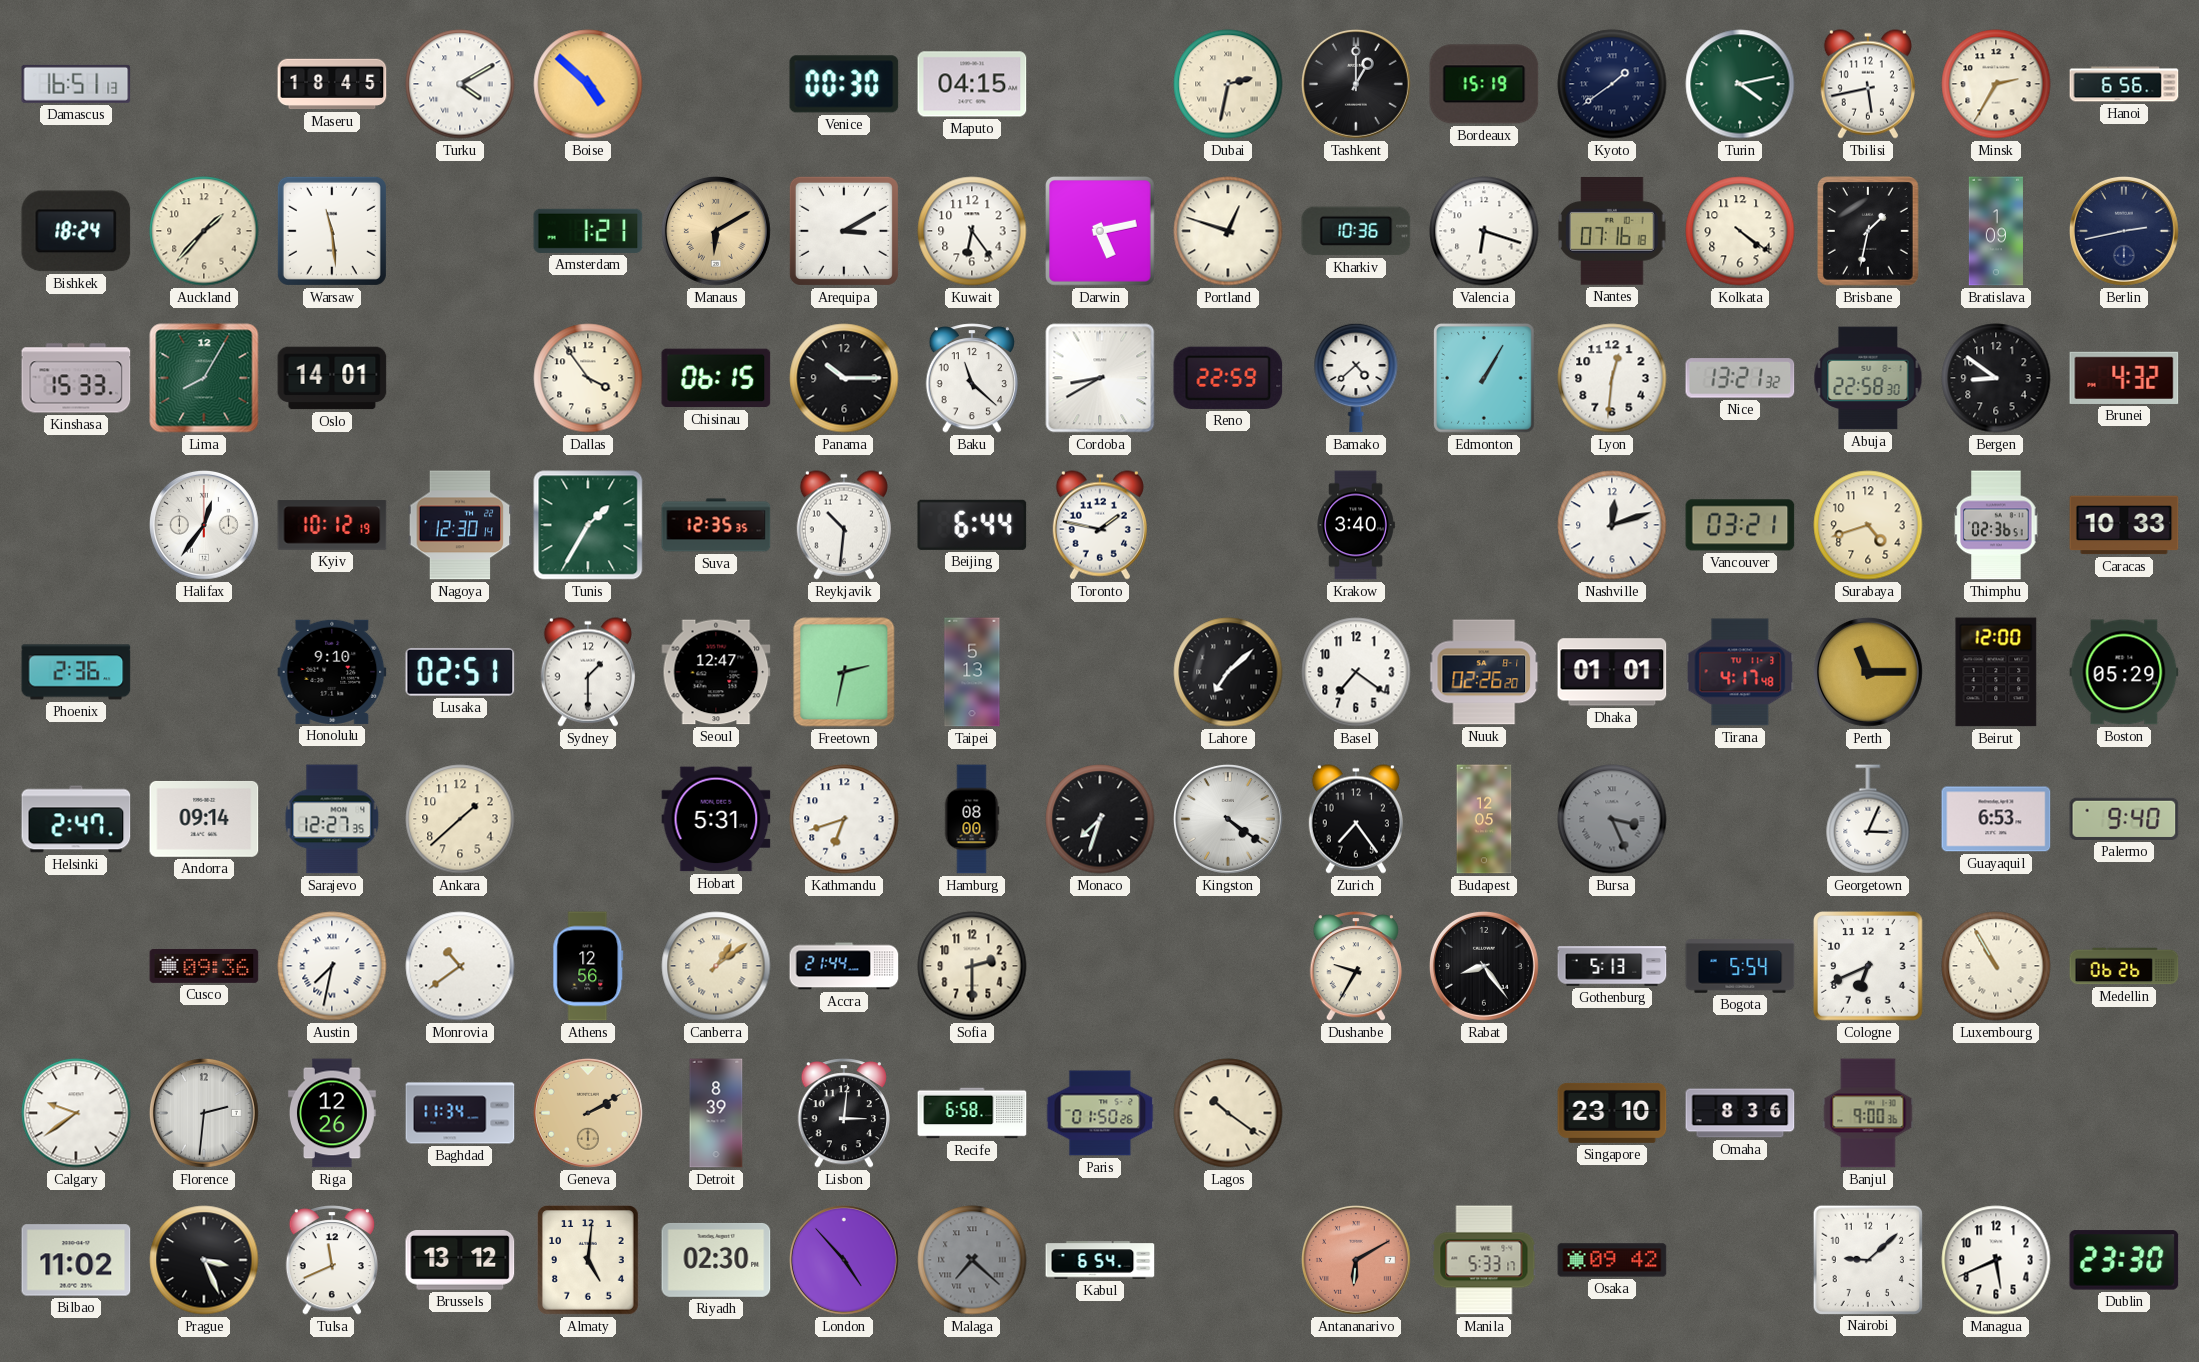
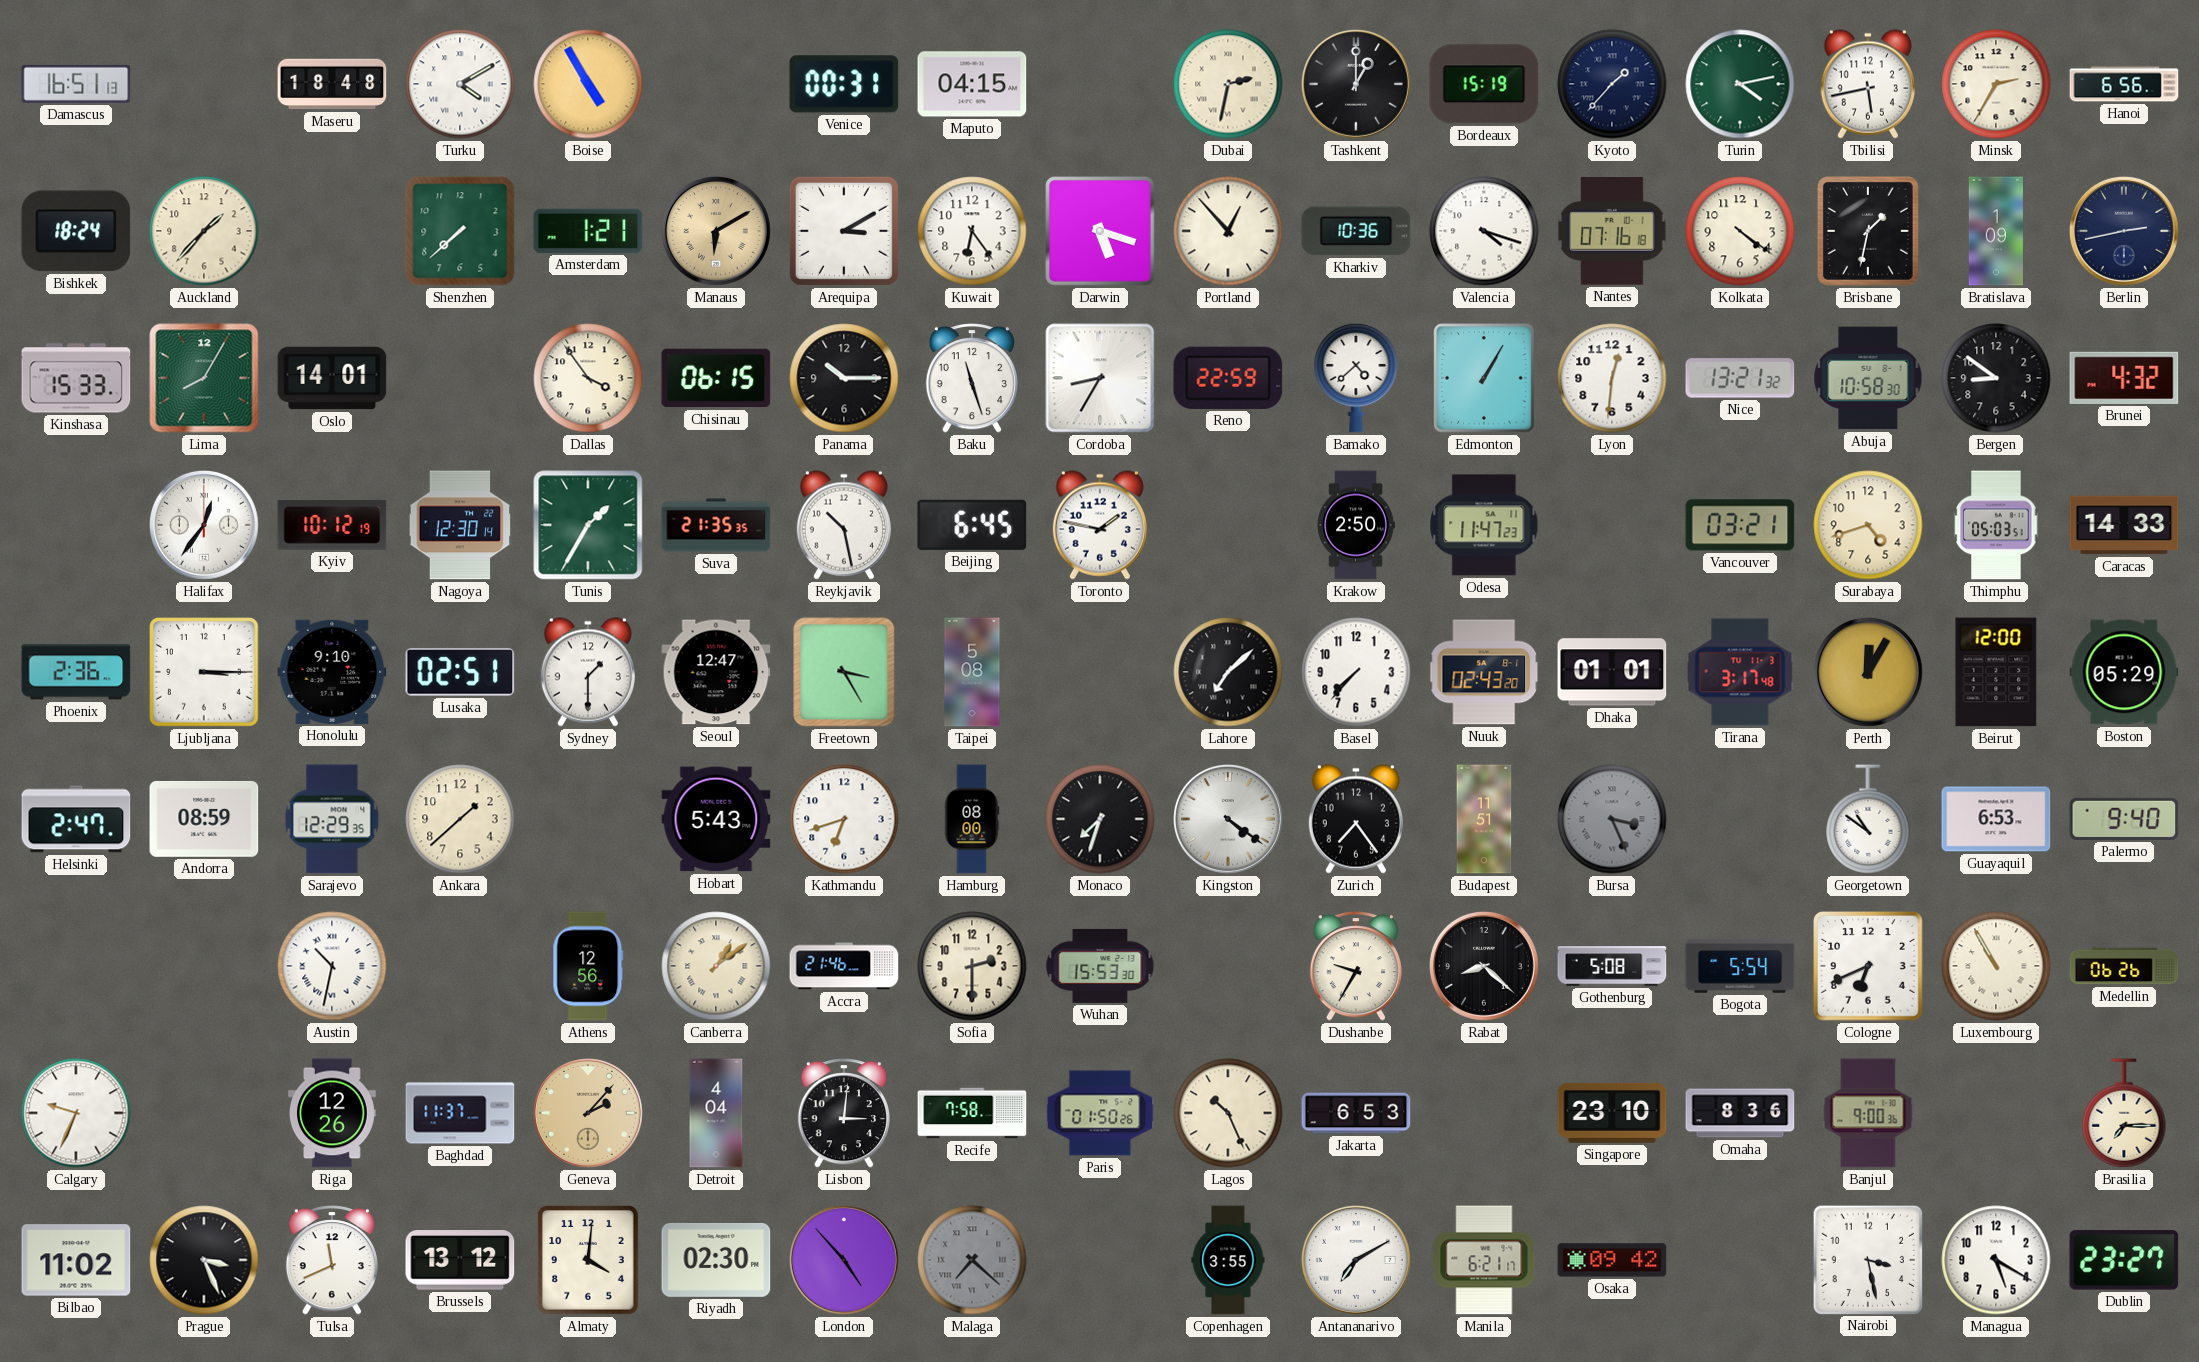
Maseru: 18:45 -> 18:48 (332, 84)
Boise: 4:52 -> 4:55 (588, 84)
Venice: 00:30 -> 00:31 (844, 84)
Kyoto: 1:39 -> 1:37 (1612, 84)
Warsaw: 11:29 -> none (332, 231)
Shenzhen: none -> 7:38 (460, 231)
Darwin: 5:13 -> 5:18 (1100, 231)
Portland: 12:48 -> 12:53 (1228, 231)
Valencia: 6:18 -> 4:18 (1484, 231)
Baku: 11:22 -> 11:27 (972, 378)
Cordoba: 8:40 -> 8:35 (1100, 378)
Abuja: 22:58 -> 10:58 (1868, 378)
Suva: 12:35 -> 21:35 (716, 525)
Reykjavik: 10:31 -> 10:28 (844, 525)
Beijing: 6:44 -> 6:45 (972, 525)
Krakow: 3:40 -> 2:50 (1356, 525)
Odesa: none -> 11:47 (1484, 525)
Nashville: 12:12 -> none (1612, 525)
Thimphu: 02:36 -> 05:03 (1996, 525)
Caracas: 10:33 -> 14:33 (2124, 525)
Ljubljana: none -> 3:15 (204, 672)
Freetown: 2:32 -> 3:25 (844, 672)
Taipei: 5:13 -> 5:08 (972, 672)
Basel: 7:21 -> 7:37 (1356, 672)
Nuuk: 02:26 -> 02:43 (1485, 672)
Tirana: 4:17 -> 3:17 (1740, 672)
Perth: 11:15 -> 12:05 (1868, 672)
Andorra: 09:14 -> 08:59 (204, 819)
Sarajevo: 12:27 -> 12:29 (332, 819)
Hobart: 5:31 -> 5:43 (716, 819)
Budapest: 12:05 -> 11:51 (1484, 819)
Georgetown: 3:04 -> 10:51 (1868, 819)
Cusco: 09:36 -> none (204, 966)
Austin: 7:32 -> 10:32 (332, 966)
Monrovia: 10:39 -> none (460, 966)
Accra: 21:44 -> 21:46 (844, 966)
Wuhan: none -> 15:53 (1100, 966)
Rabat: 8:24 -> 8:22 (1484, 966)
Gothenburg: 5:13 -> 5:08 (1612, 966)
Calgary: 9:39 -> 9:34 (76, 1113)
Florence: 2:31 -> none (204, 1113)
Baghdad: 11:34 -> 11:37 (460, 1113)
Geneva: 2:10 -> 2:07 (588, 1113)
Detroit: 8:39 -> 4:04 (716, 1113)
Recife: 6:58 -> 7:58 (972, 1113)
Lagos: 10:21 -> 10:26 (1228, 1113)
Jakarta: none -> 6:53 (1356, 1113)
Brasilia: none -> 7:15 (2124, 1113)
Almaty: 5:01 -> 4:01 (589, 1261)
Kabul: 6:54 -> none (1100, 1260)
Copenhagen: none -> 3:55 (1228, 1260)
Antananarivo: 6:10 -> 7:10 (1356, 1260)
Antananarivo dial: salmon -> white (1356, 1260)
Manila: 5:33 -> 6:21 (1484, 1260)
Nairobi: 9:08 -> 3:28 (1867, 1259)
Managua: 5:41 -> 5:20 (1996, 1260)
Dublin: 23:30 -> 23:27 (2124, 1260)
